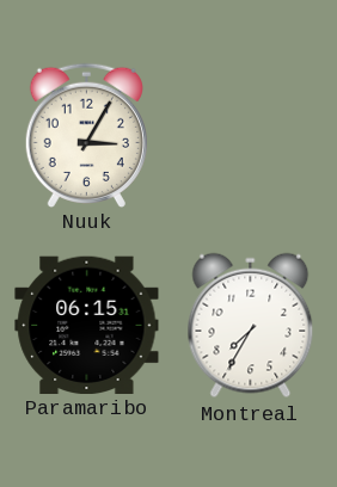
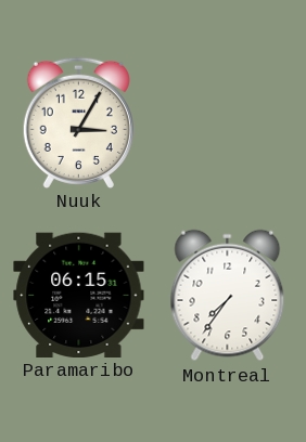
Montreal: 7:35 -> 7:36 (228, 296)
